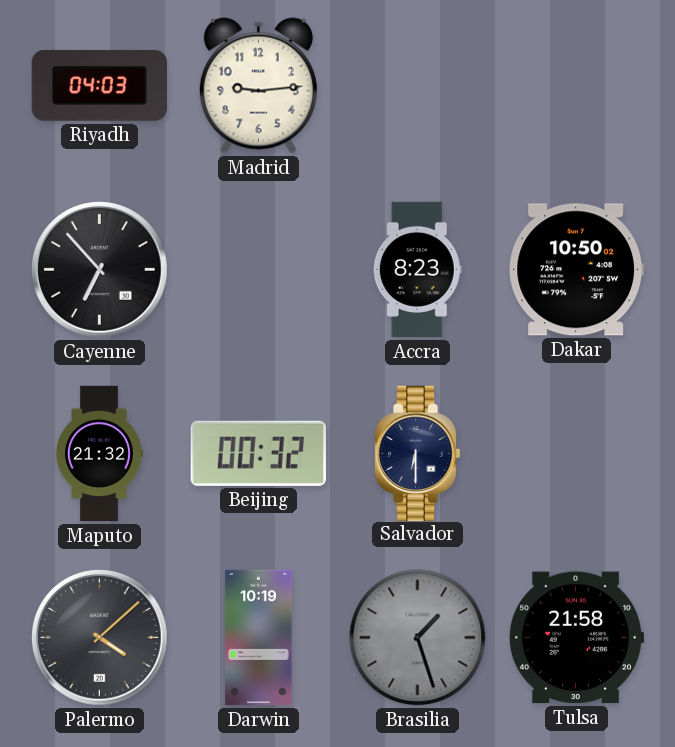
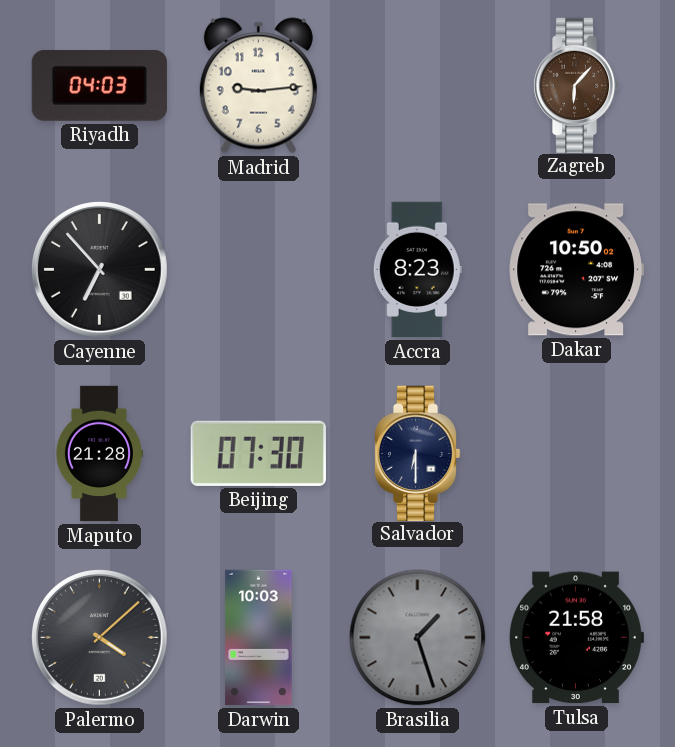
Zagreb: none -> 6:07 (576, 85)
Maputo: 21:32 -> 21:28 (98, 454)
Beijing: 00:32 -> 07:30 (258, 453)
Darwin: 10:19 -> 10:03 (259, 638)
